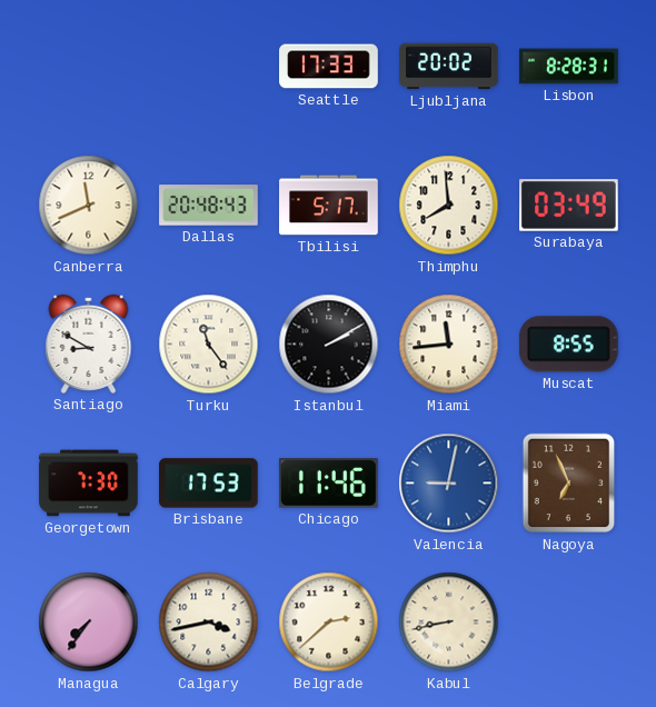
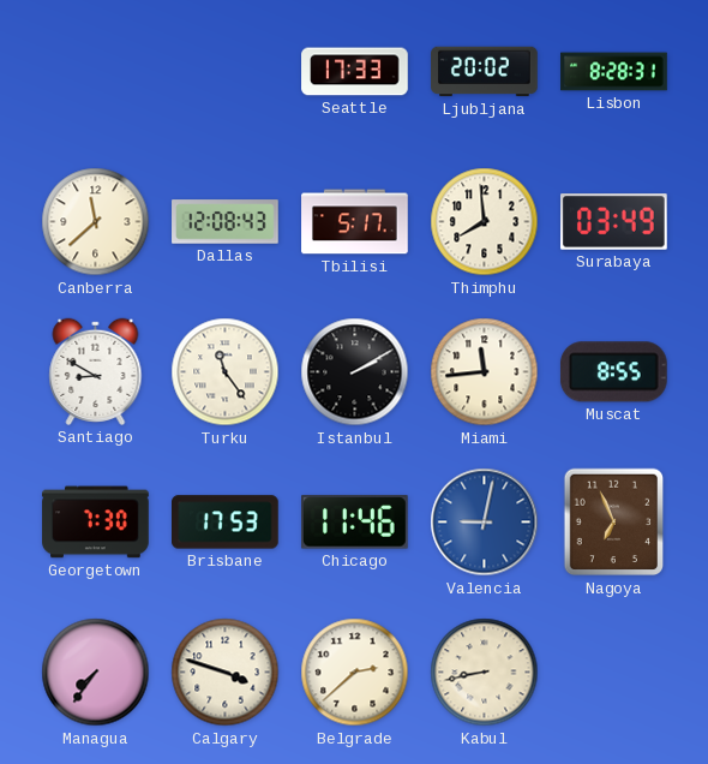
Canberra: 11:41 -> 11:38 (96, 222)
Dallas: 20:48 -> 12:08 (226, 222)
Calgary: 3:43 -> 3:48 (226, 673)
